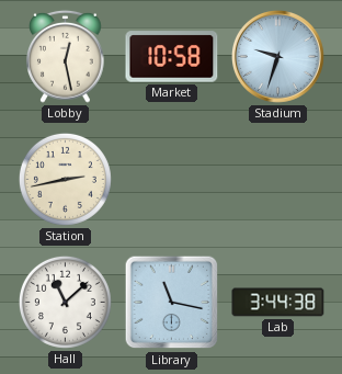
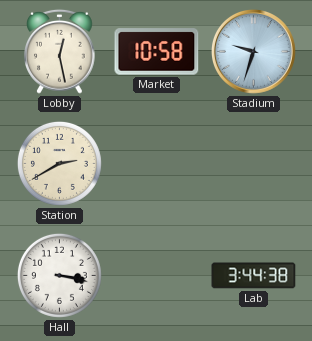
Station: 2:43 -> 2:40 (59, 163)
Hall: 11:08 -> 3:17 (59, 275)
Library: 11:17 -> none (172, 303)
